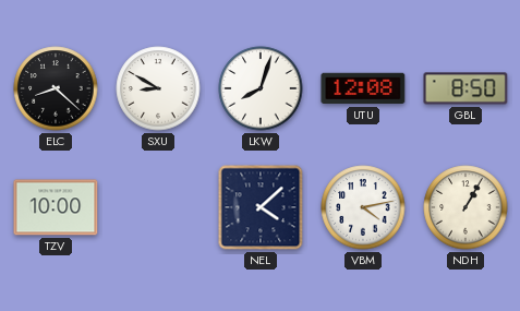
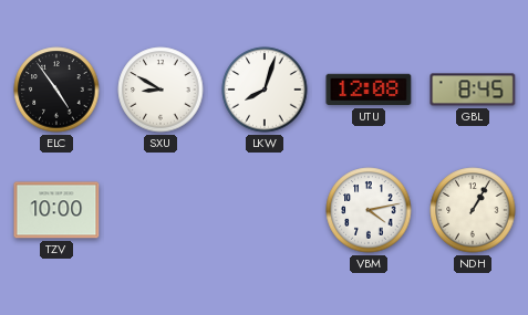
ELC: 8:22 -> 4:54 (56, 90)
GBL: 8:50 -> 8:45 (473, 90)
NEL: 4:08 -> none (261, 207)
